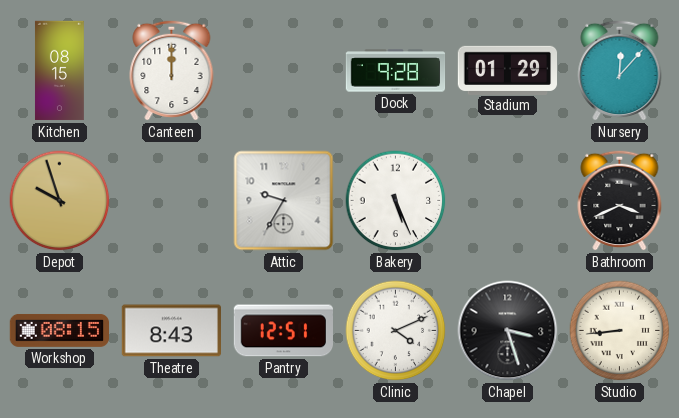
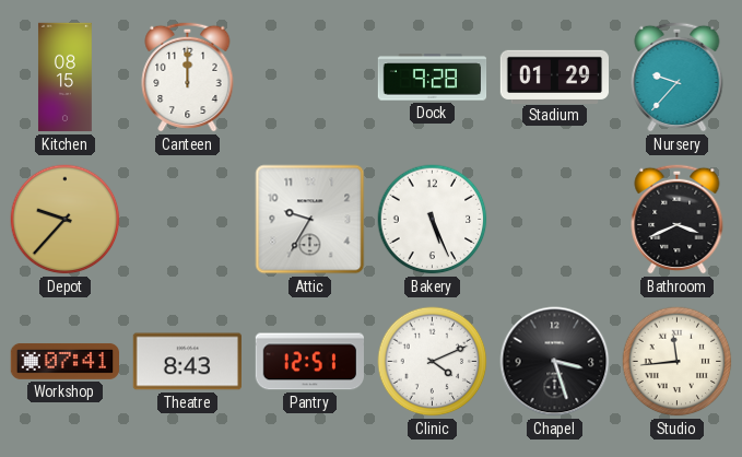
Nursery: 12:07 -> 9:37 (678, 77)
Depot: 9:57 -> 9:37 (66, 220)
Workshop: 08:15 -> 07:41 (64, 361)
Studio: 8:44 -> 11:44 (678, 362)
